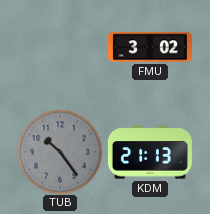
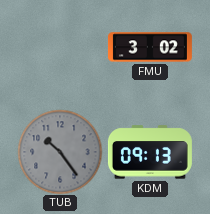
KDM: 21:13 -> 09:13 (150, 152)
